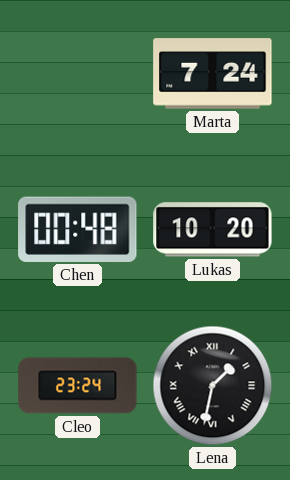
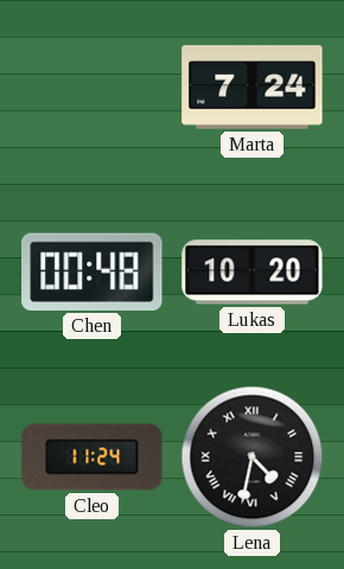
Cleo: 23:24 -> 11:24 (93, 458)
Lena: 1:32 -> 4:32 (253, 458)
